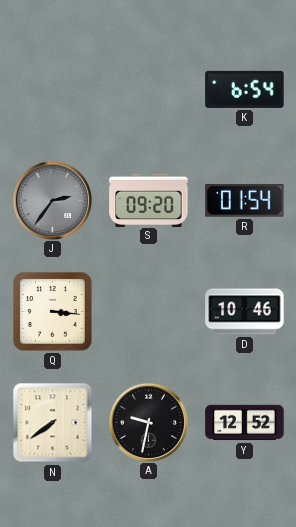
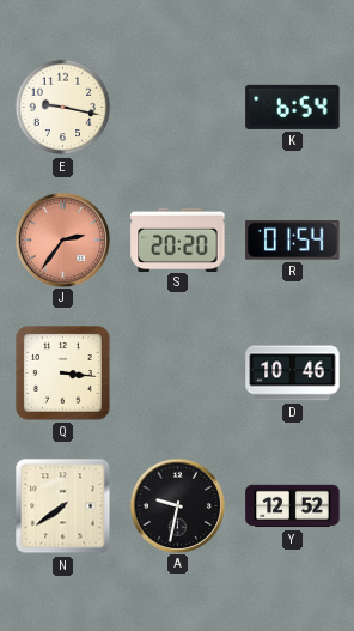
E: none -> 9:17 (63, 108)
J dial: grey -> salmon (62, 239)
S: 09:20 -> 20:20 (178, 239)
